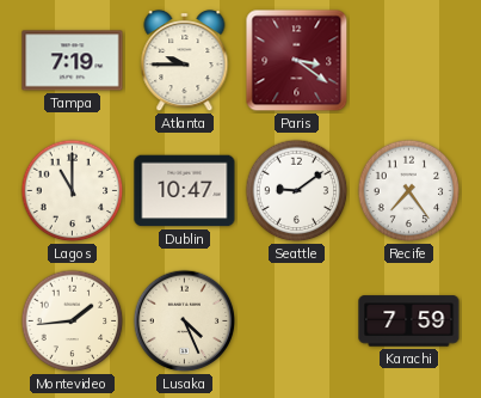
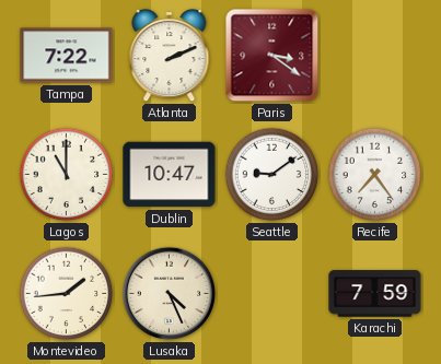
Tampa: 7:19 -> 7:22 (67, 56)
Atlanta: 9:45 -> 2:11 (170, 57)
